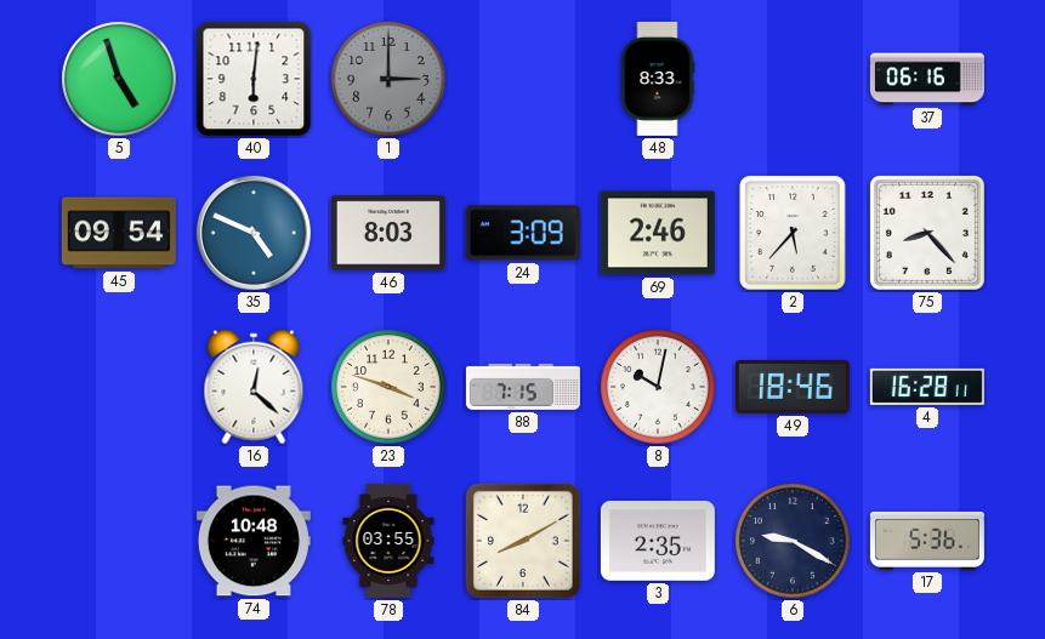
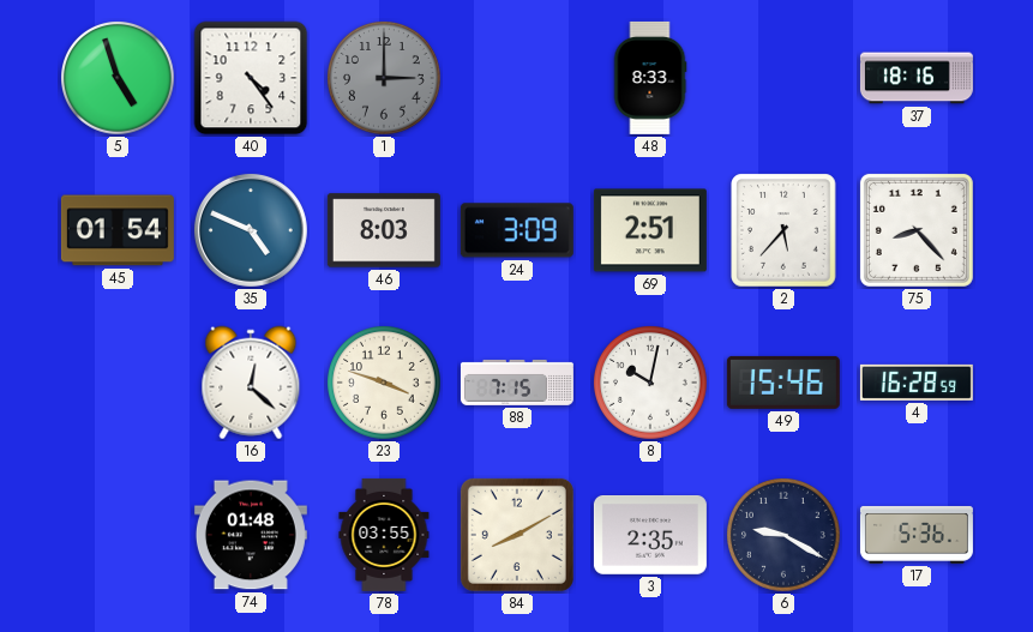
40: 6:01 -> 4:24 (251, 78)
37: 06:16 -> 18:16 (917, 78)
45: 09:54 -> 01:54 (118, 230)
69: 2:46 -> 2:51 (650, 230)
49: 18:46 -> 15:46 (783, 383)
4: 16:28:11 -> 16:28:59 (917, 383)
74: 10:48 -> 01:48 (251, 535)
